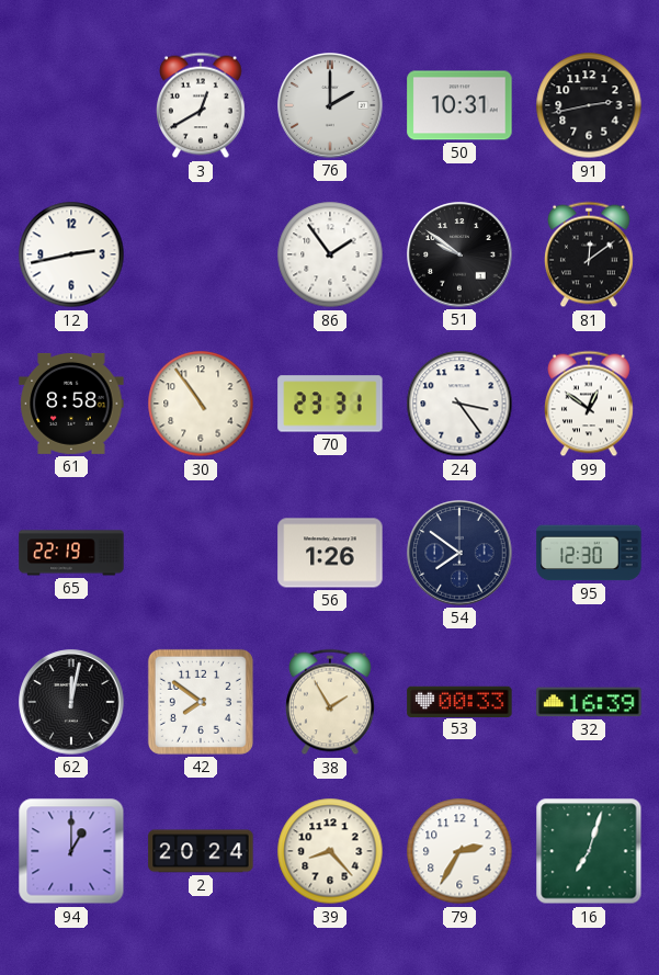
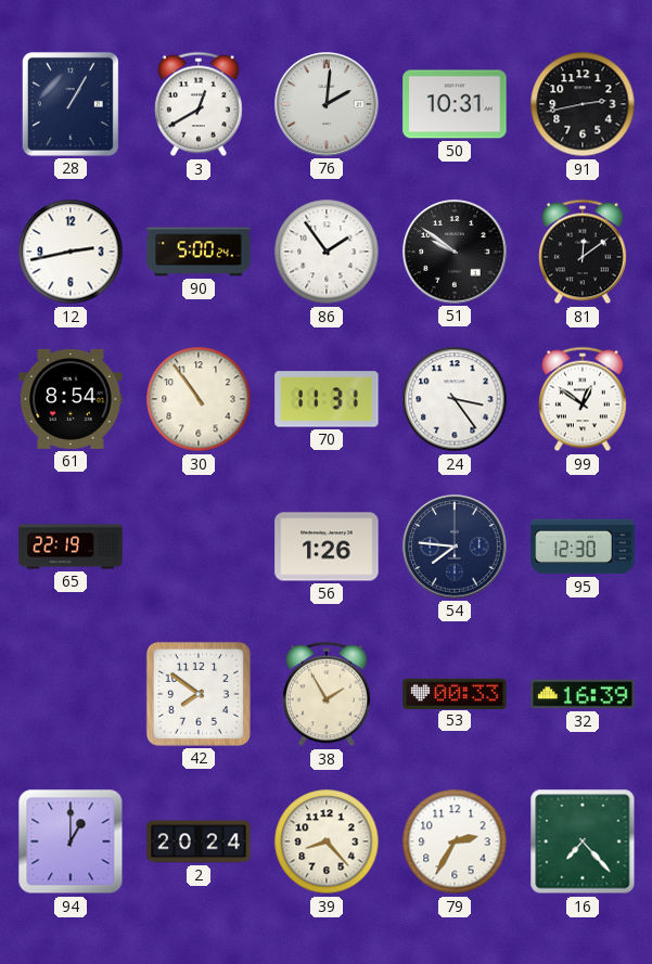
28: none -> 1:05 (71, 104)
76: 2:00 -> 2:01 (327, 104)
90: none -> 5:00 (199, 252)
61: 8:58 -> 8:54 (71, 399)
70: 23:31 -> 11:31 (327, 399)
54: 7:51 -> 7:46 (455, 547)
62: 12:02 -> none (71, 702)
16: 7:03 -> 7:23 (583, 841)
